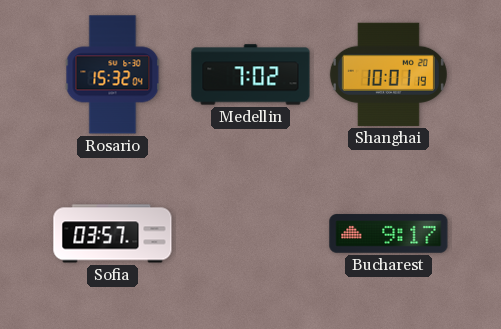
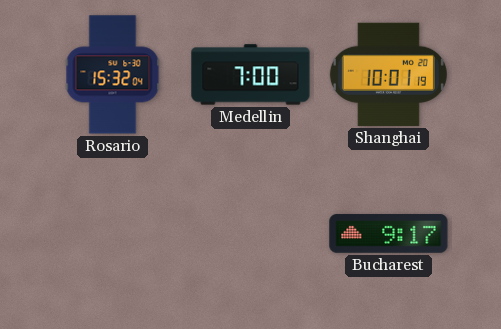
Medellin: 7:02 -> 7:00 (251, 75)
Sofia: 03:57 -> none (113, 234)
